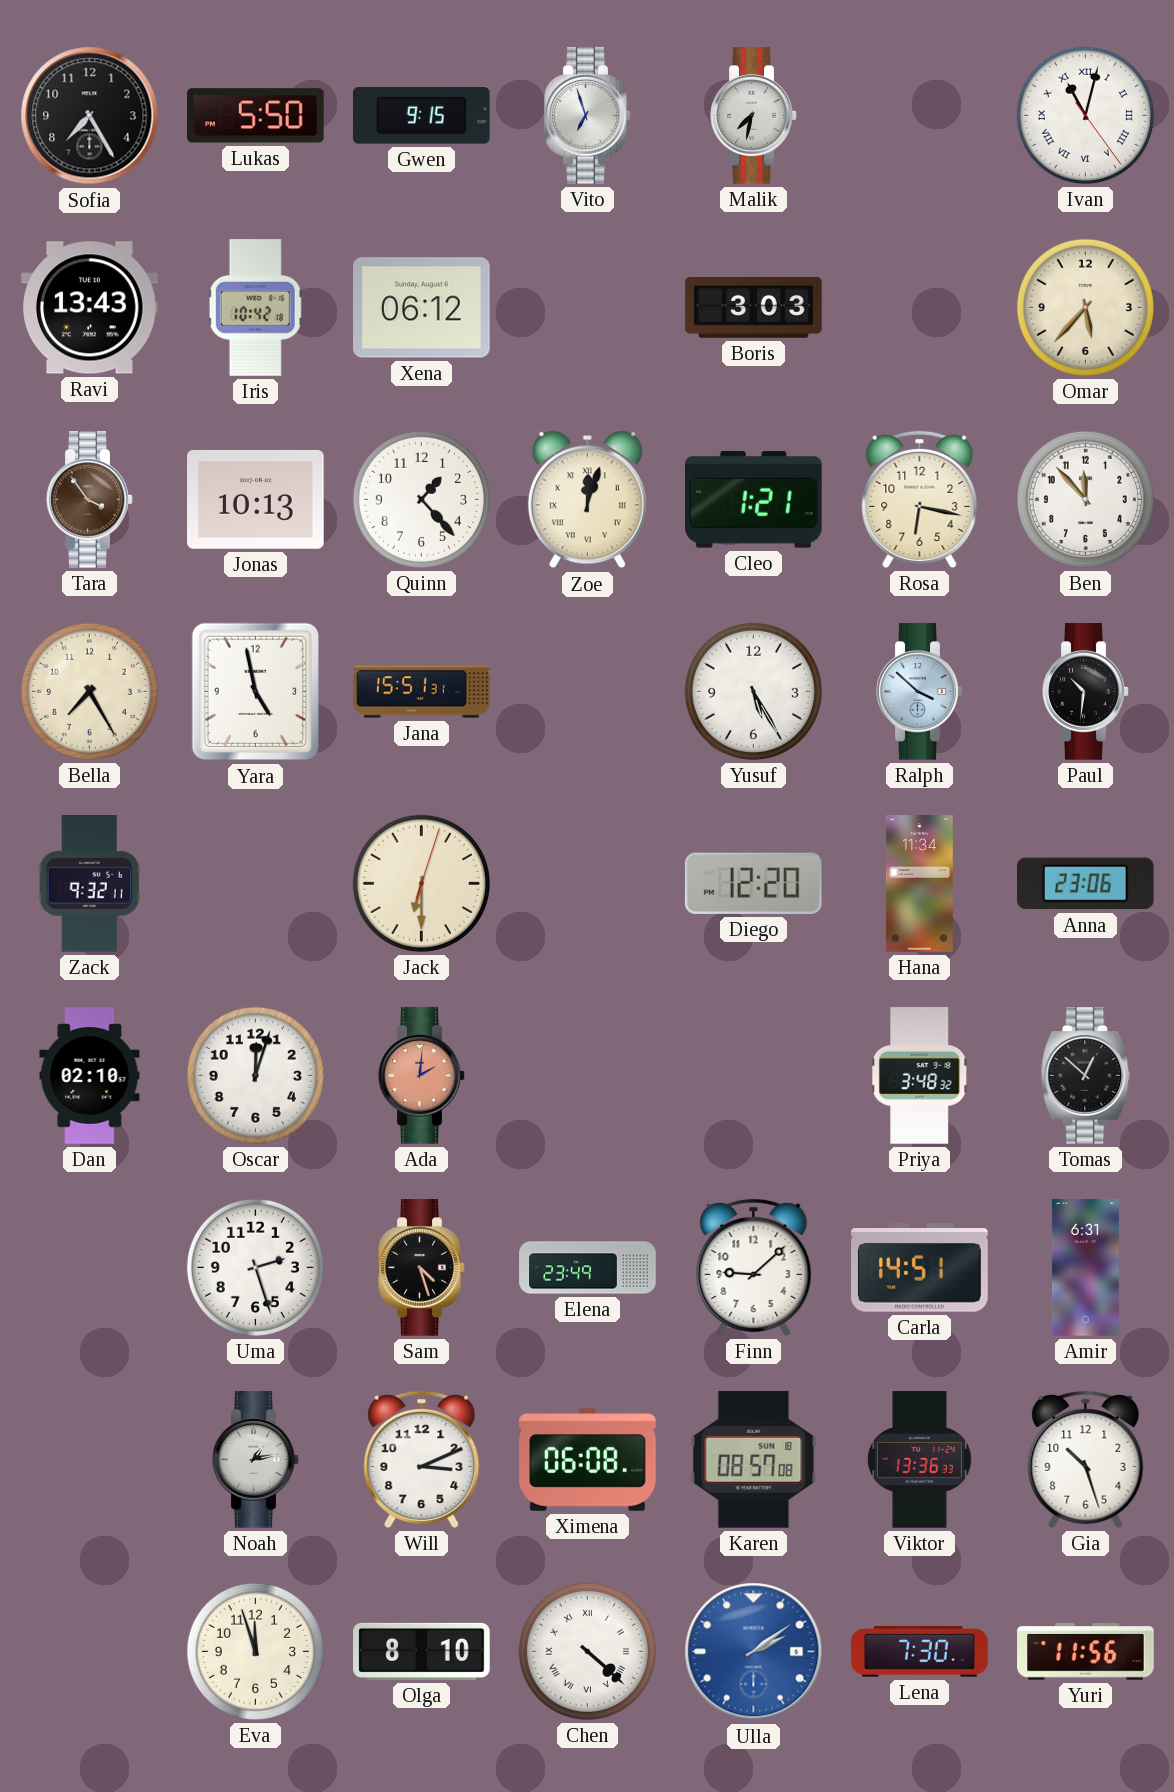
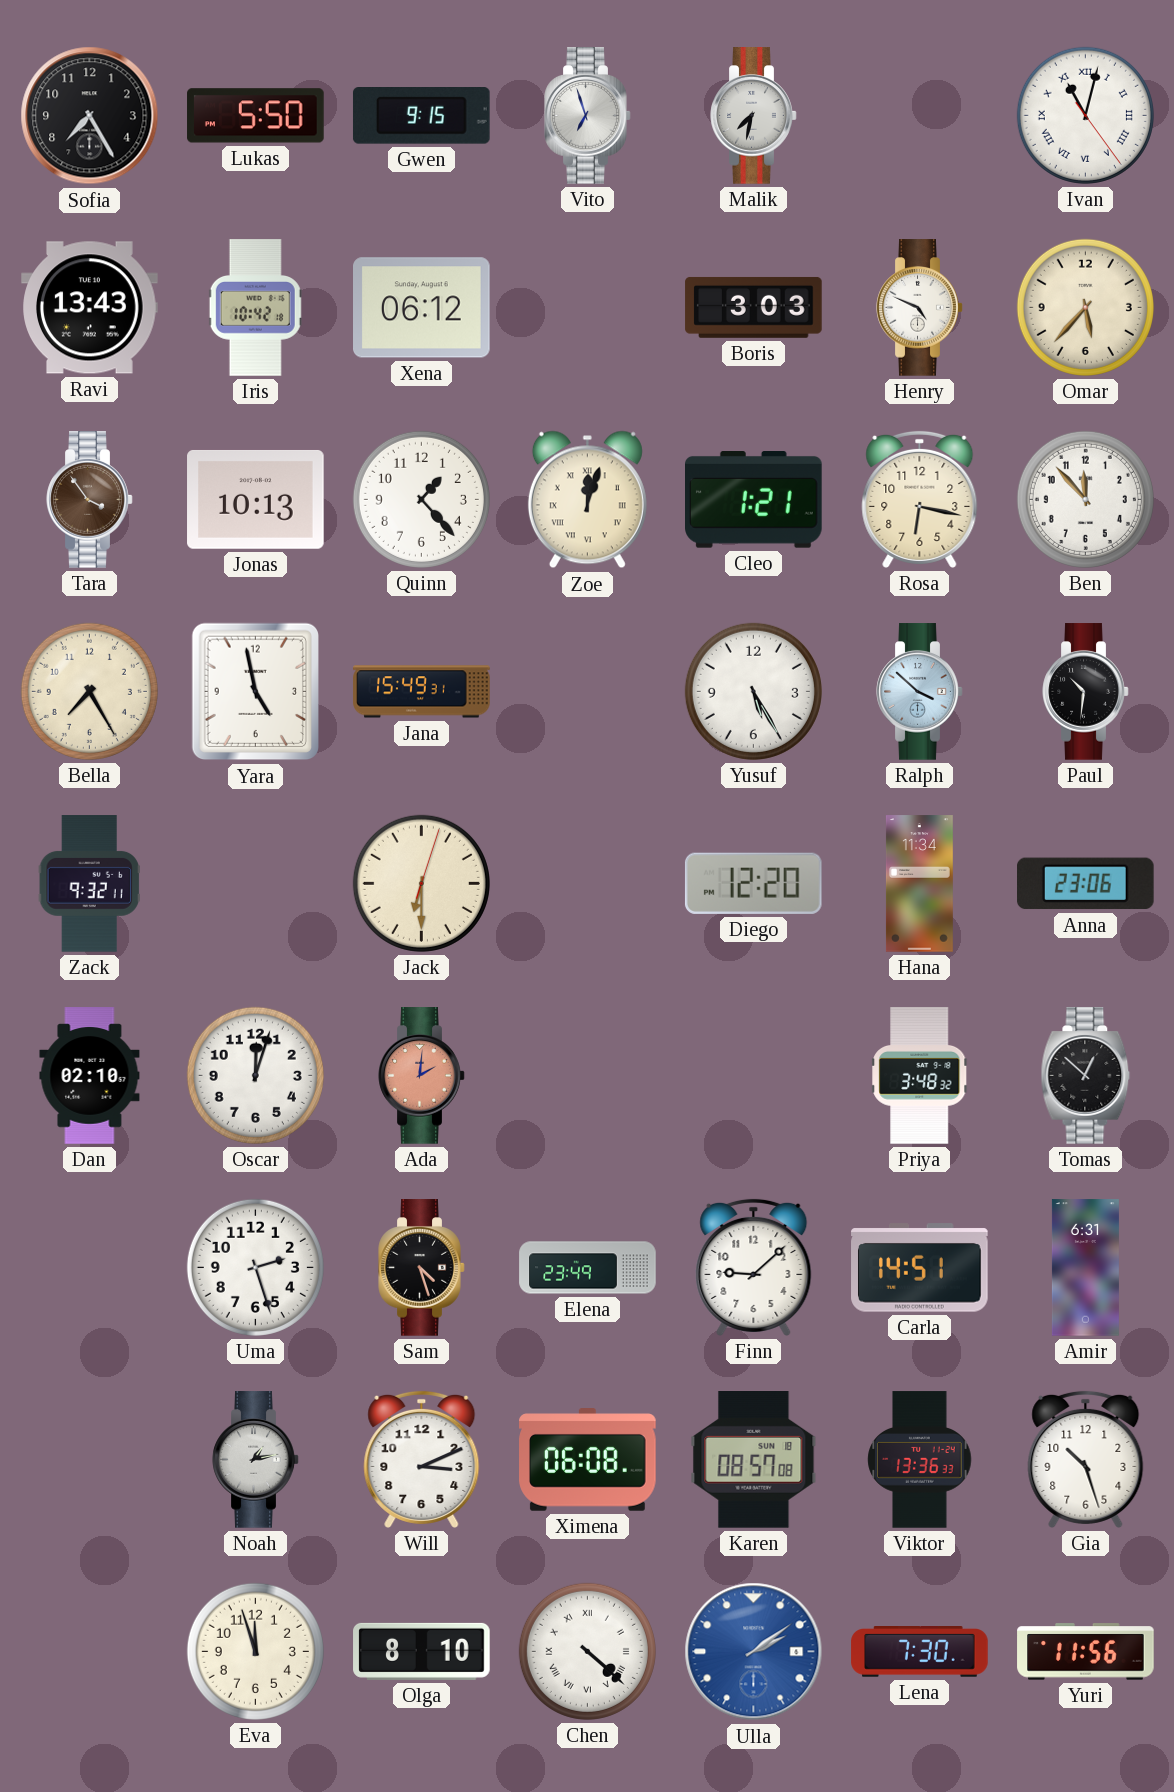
Henry: none -> 4:49 (920, 308)
Jana: 15:51 -> 15:49 (422, 692)
